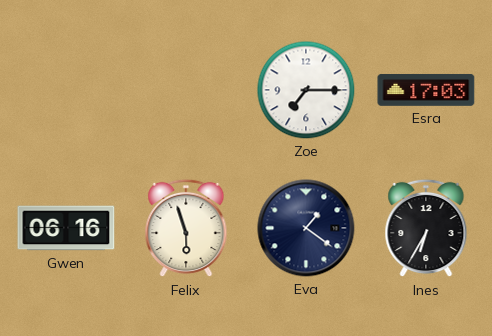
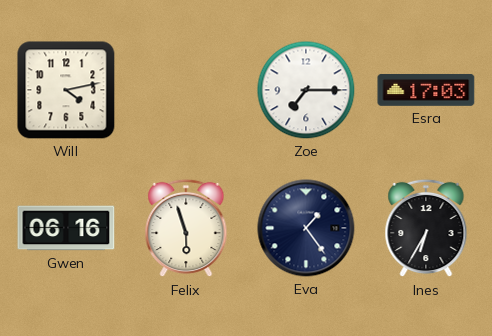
Will: none -> 4:13 (66, 90)
Eva: 1:21 -> 1:24 (306, 228)
